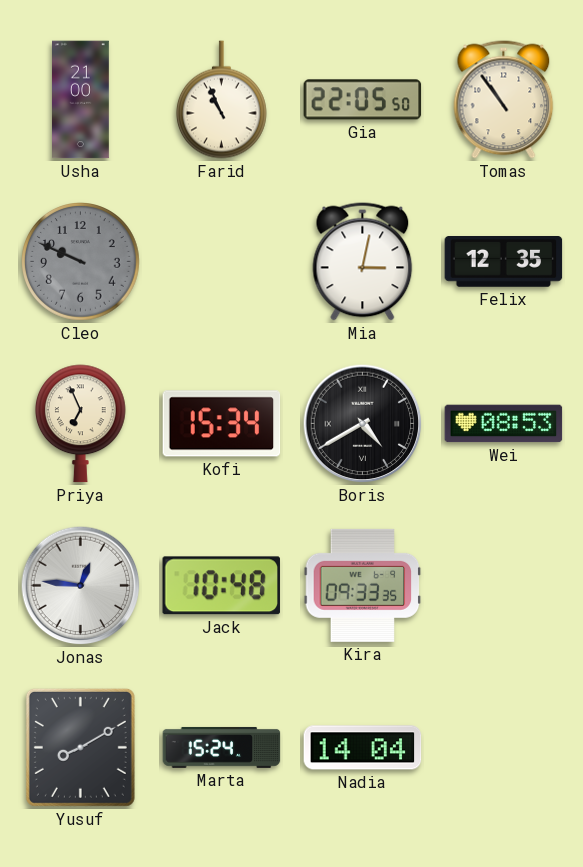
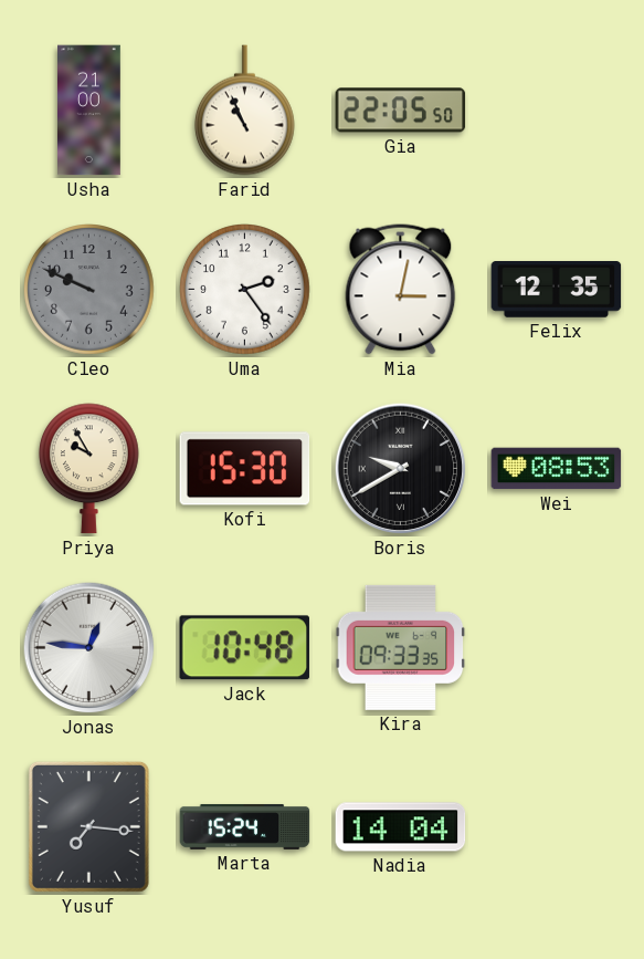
Tomas: 10:54 -> none (504, 100)
Uma: none -> 2:24 (245, 290)
Priya: 6:56 -> 9:55 (88, 469)
Kofi: 15:34 -> 15:30 (245, 469)
Boris: 4:40 -> 9:40 (401, 469)
Yusuf: 8:10 -> 7:16 (88, 826)
